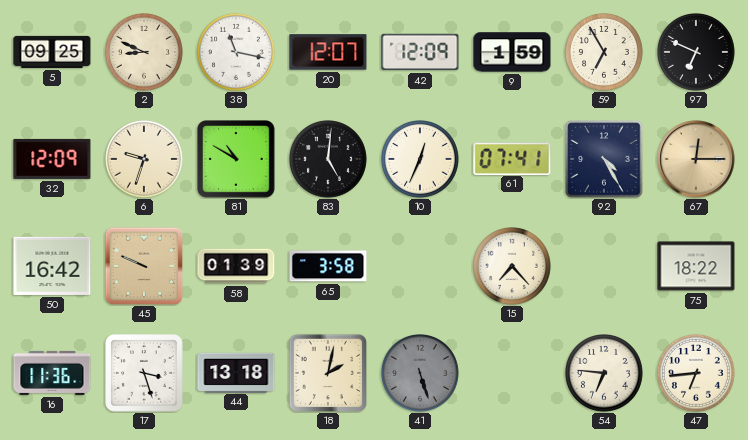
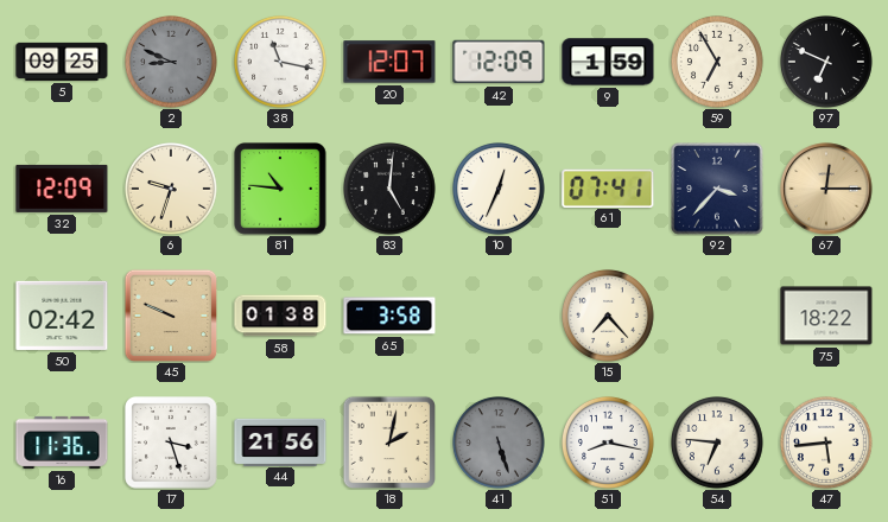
2 dial: cream -> grey (172, 63)
81: 10:50 -> 10:46 (280, 189)
92: 4:25 -> 3:37 (717, 189)
50: 16:42 -> 02:42 (62, 316)
58: 01:39 -> 01:38 (280, 316)
44: 13:18 -> 21:56 (280, 441)
51: none -> 8:17 (609, 444)
47: 6:44 -> 5:44 (827, 444)
